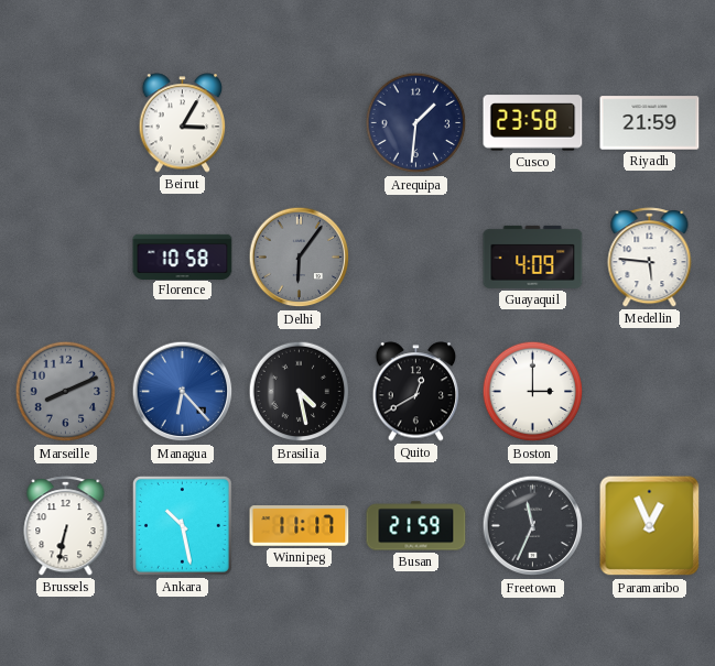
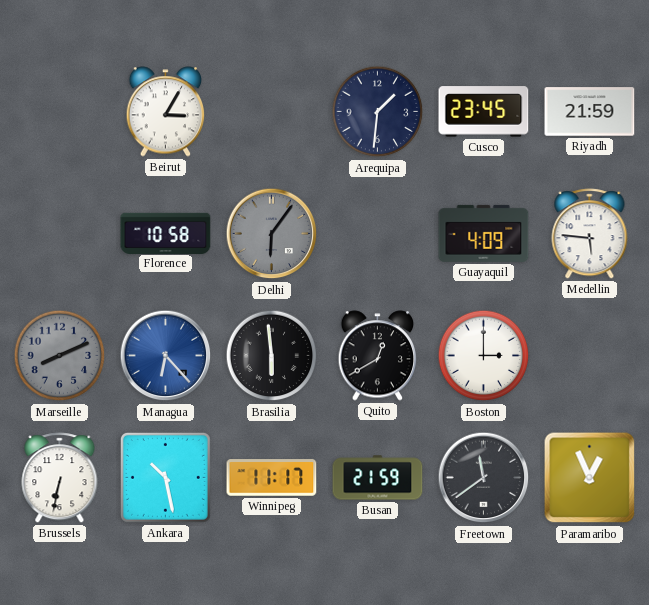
Cusco: 23:58 -> 23:45 (484, 112)
Brasilia: 4:28 -> 5:59 (272, 356)
Freetown: 11:34 -> 11:39 (484, 478)
